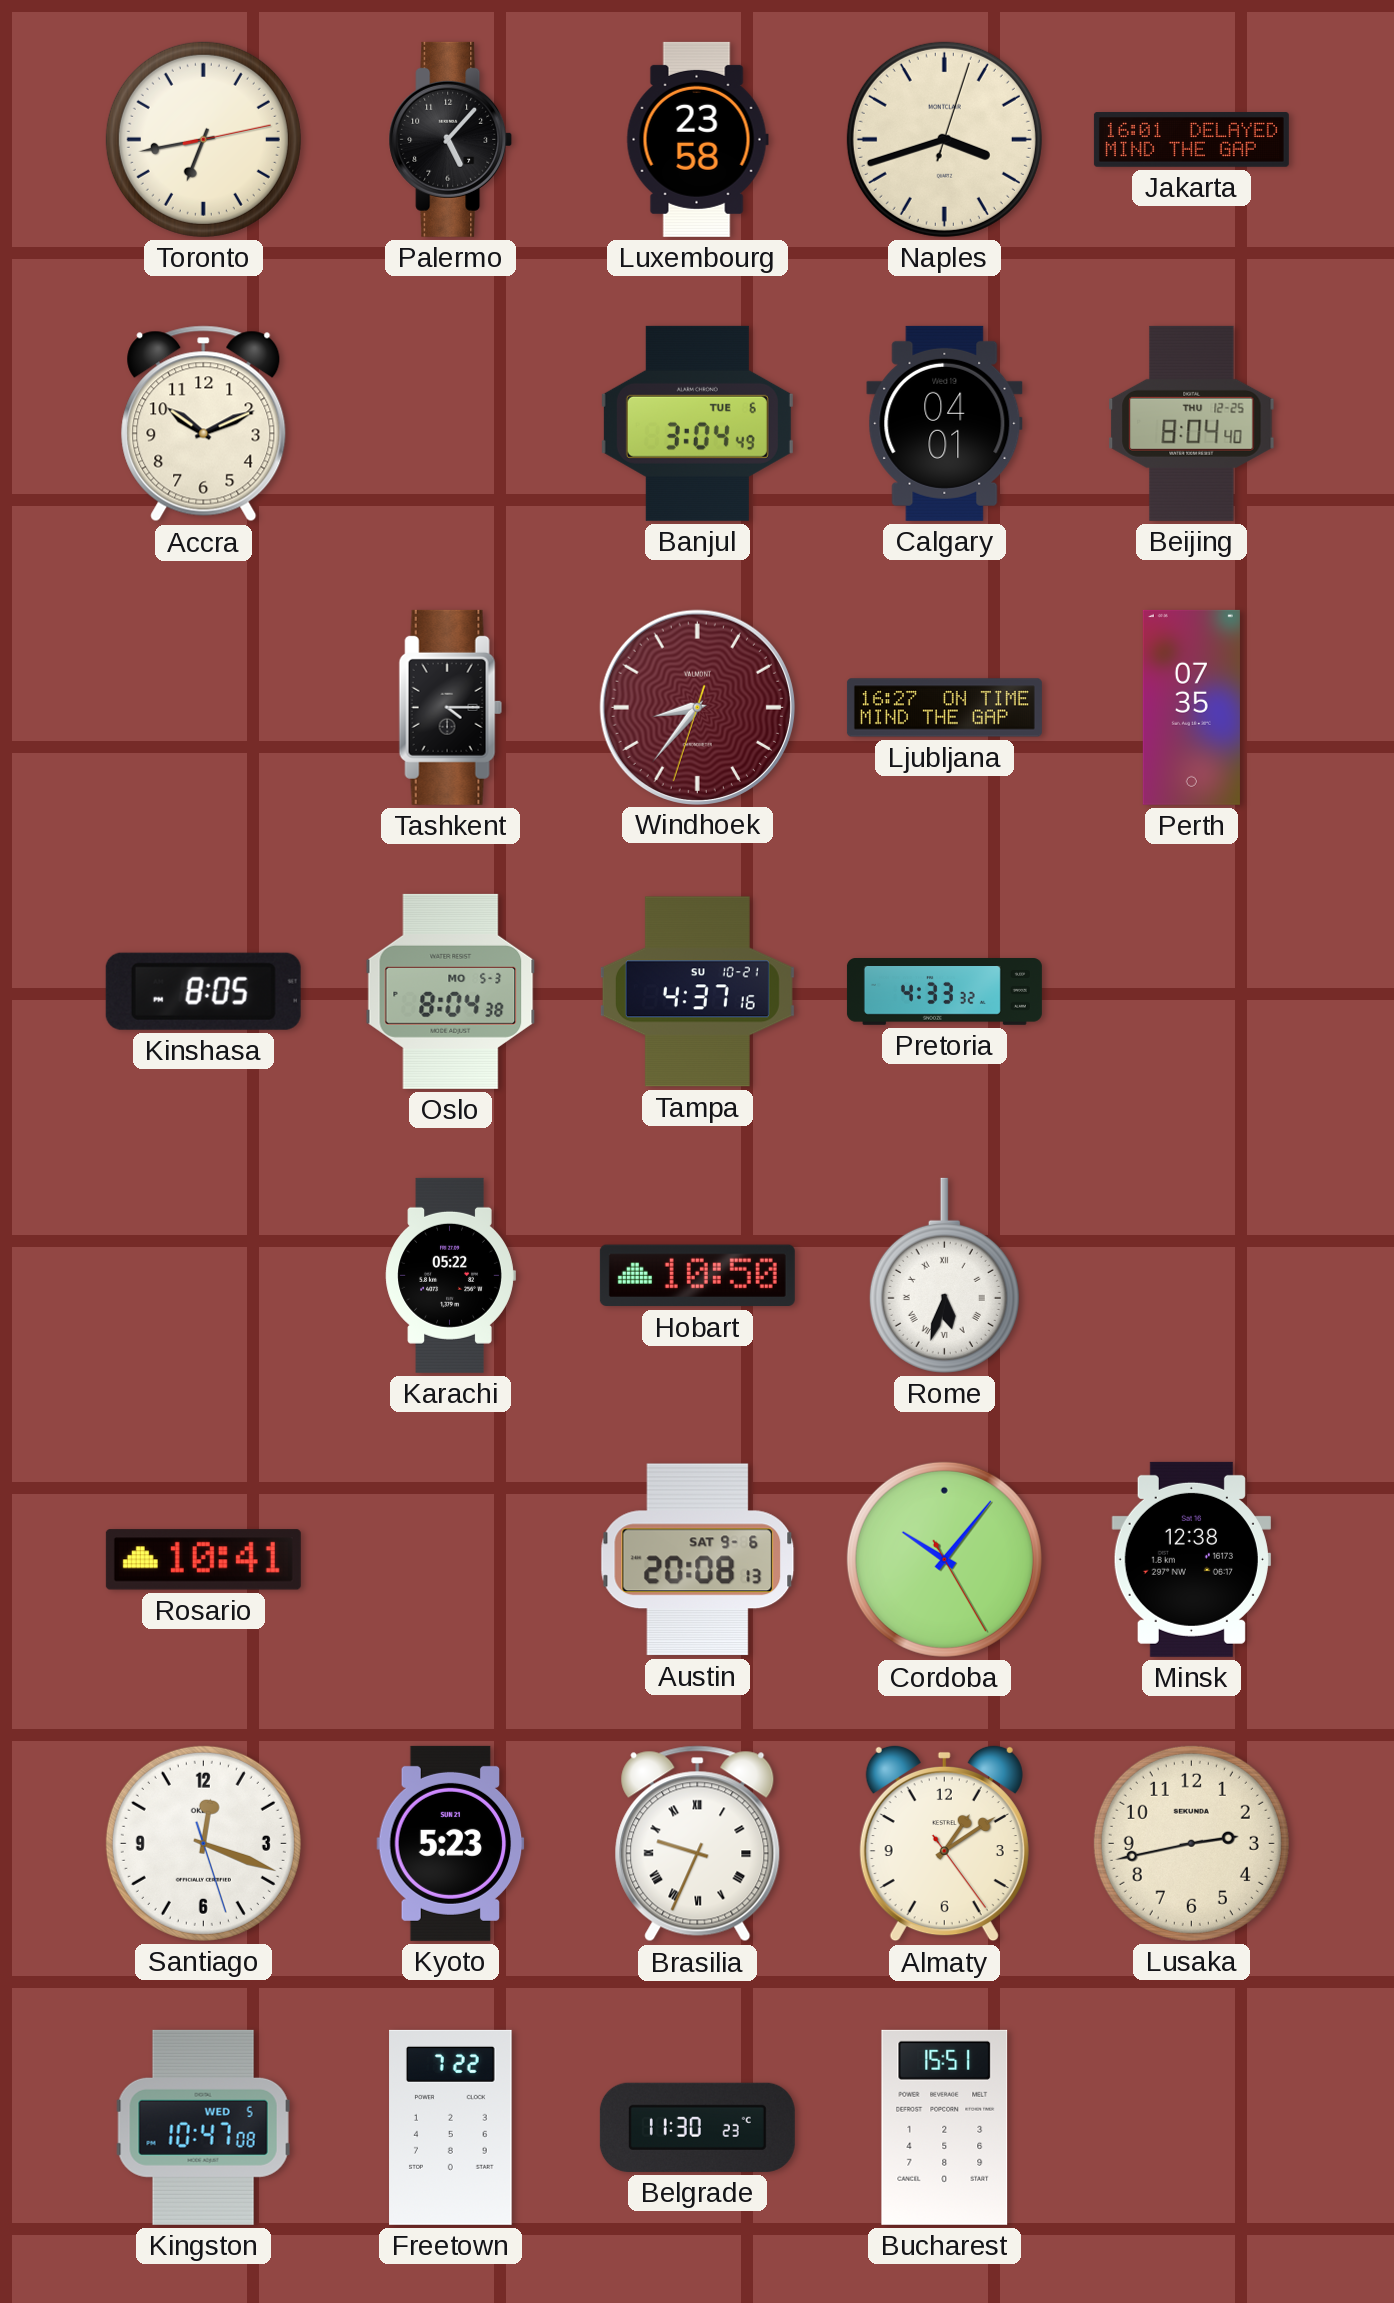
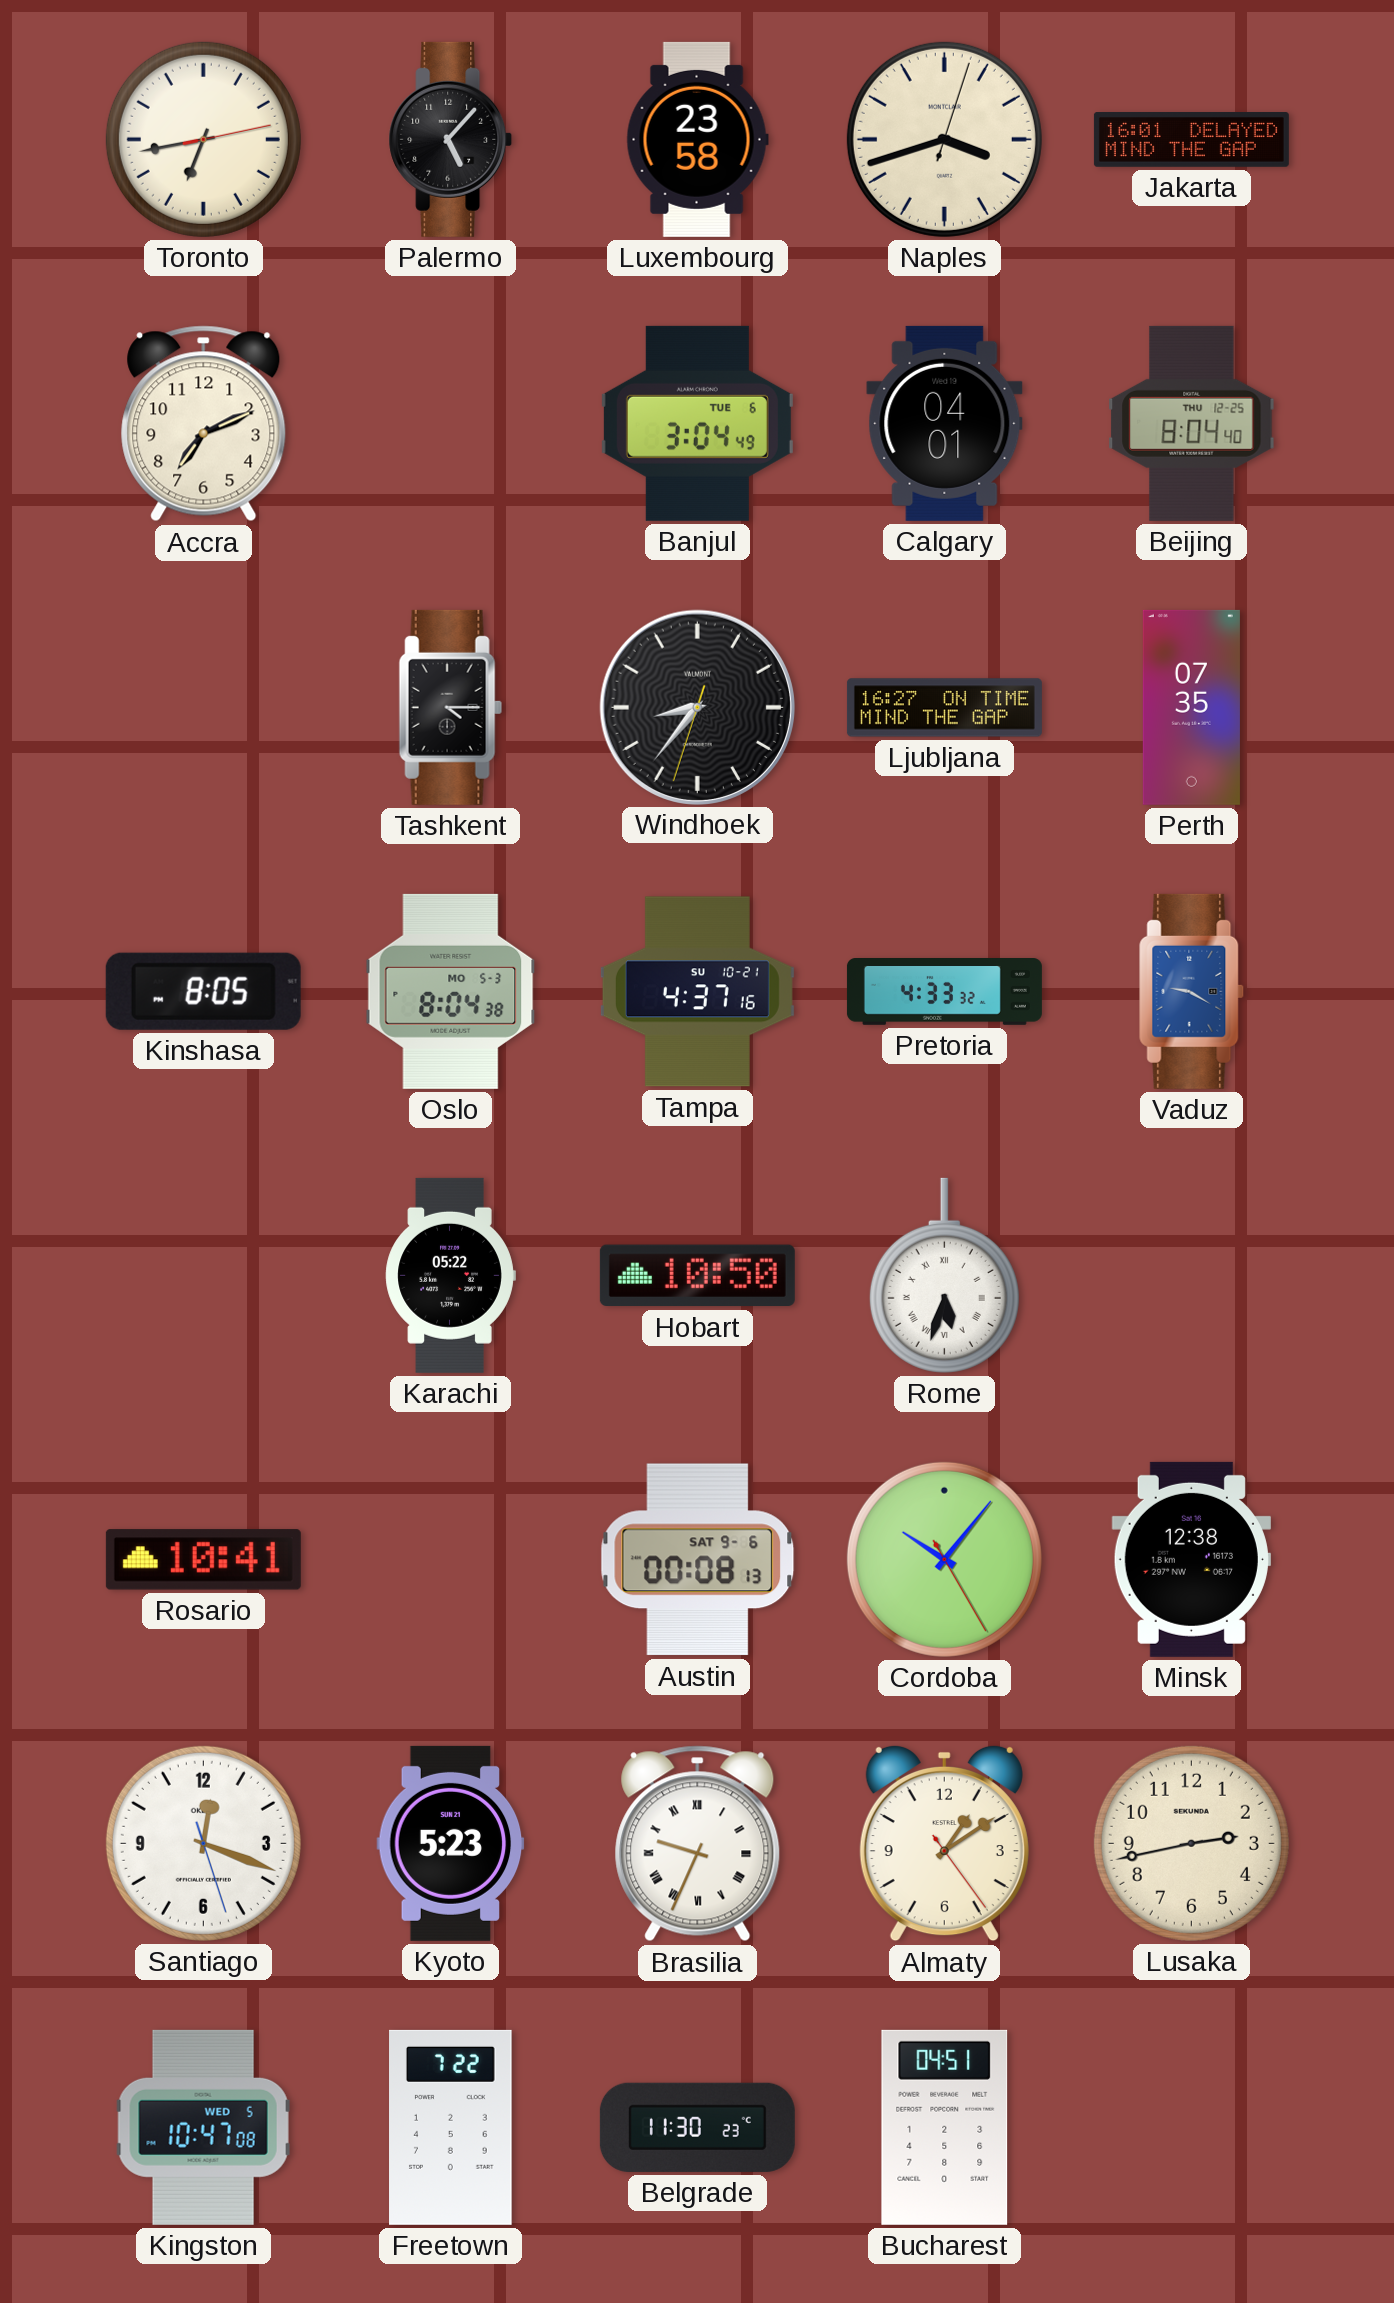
Accra: 10:11 -> 7:11 (204, 424)
Windhoek dial: burgundy -> black (697, 707)
Vaduz: none -> 9:20 (1191, 991)
Austin: 20:08 -> 00:08 (698, 1560)
Bucharest: 15:51 -> 04:51 (945, 2127)
